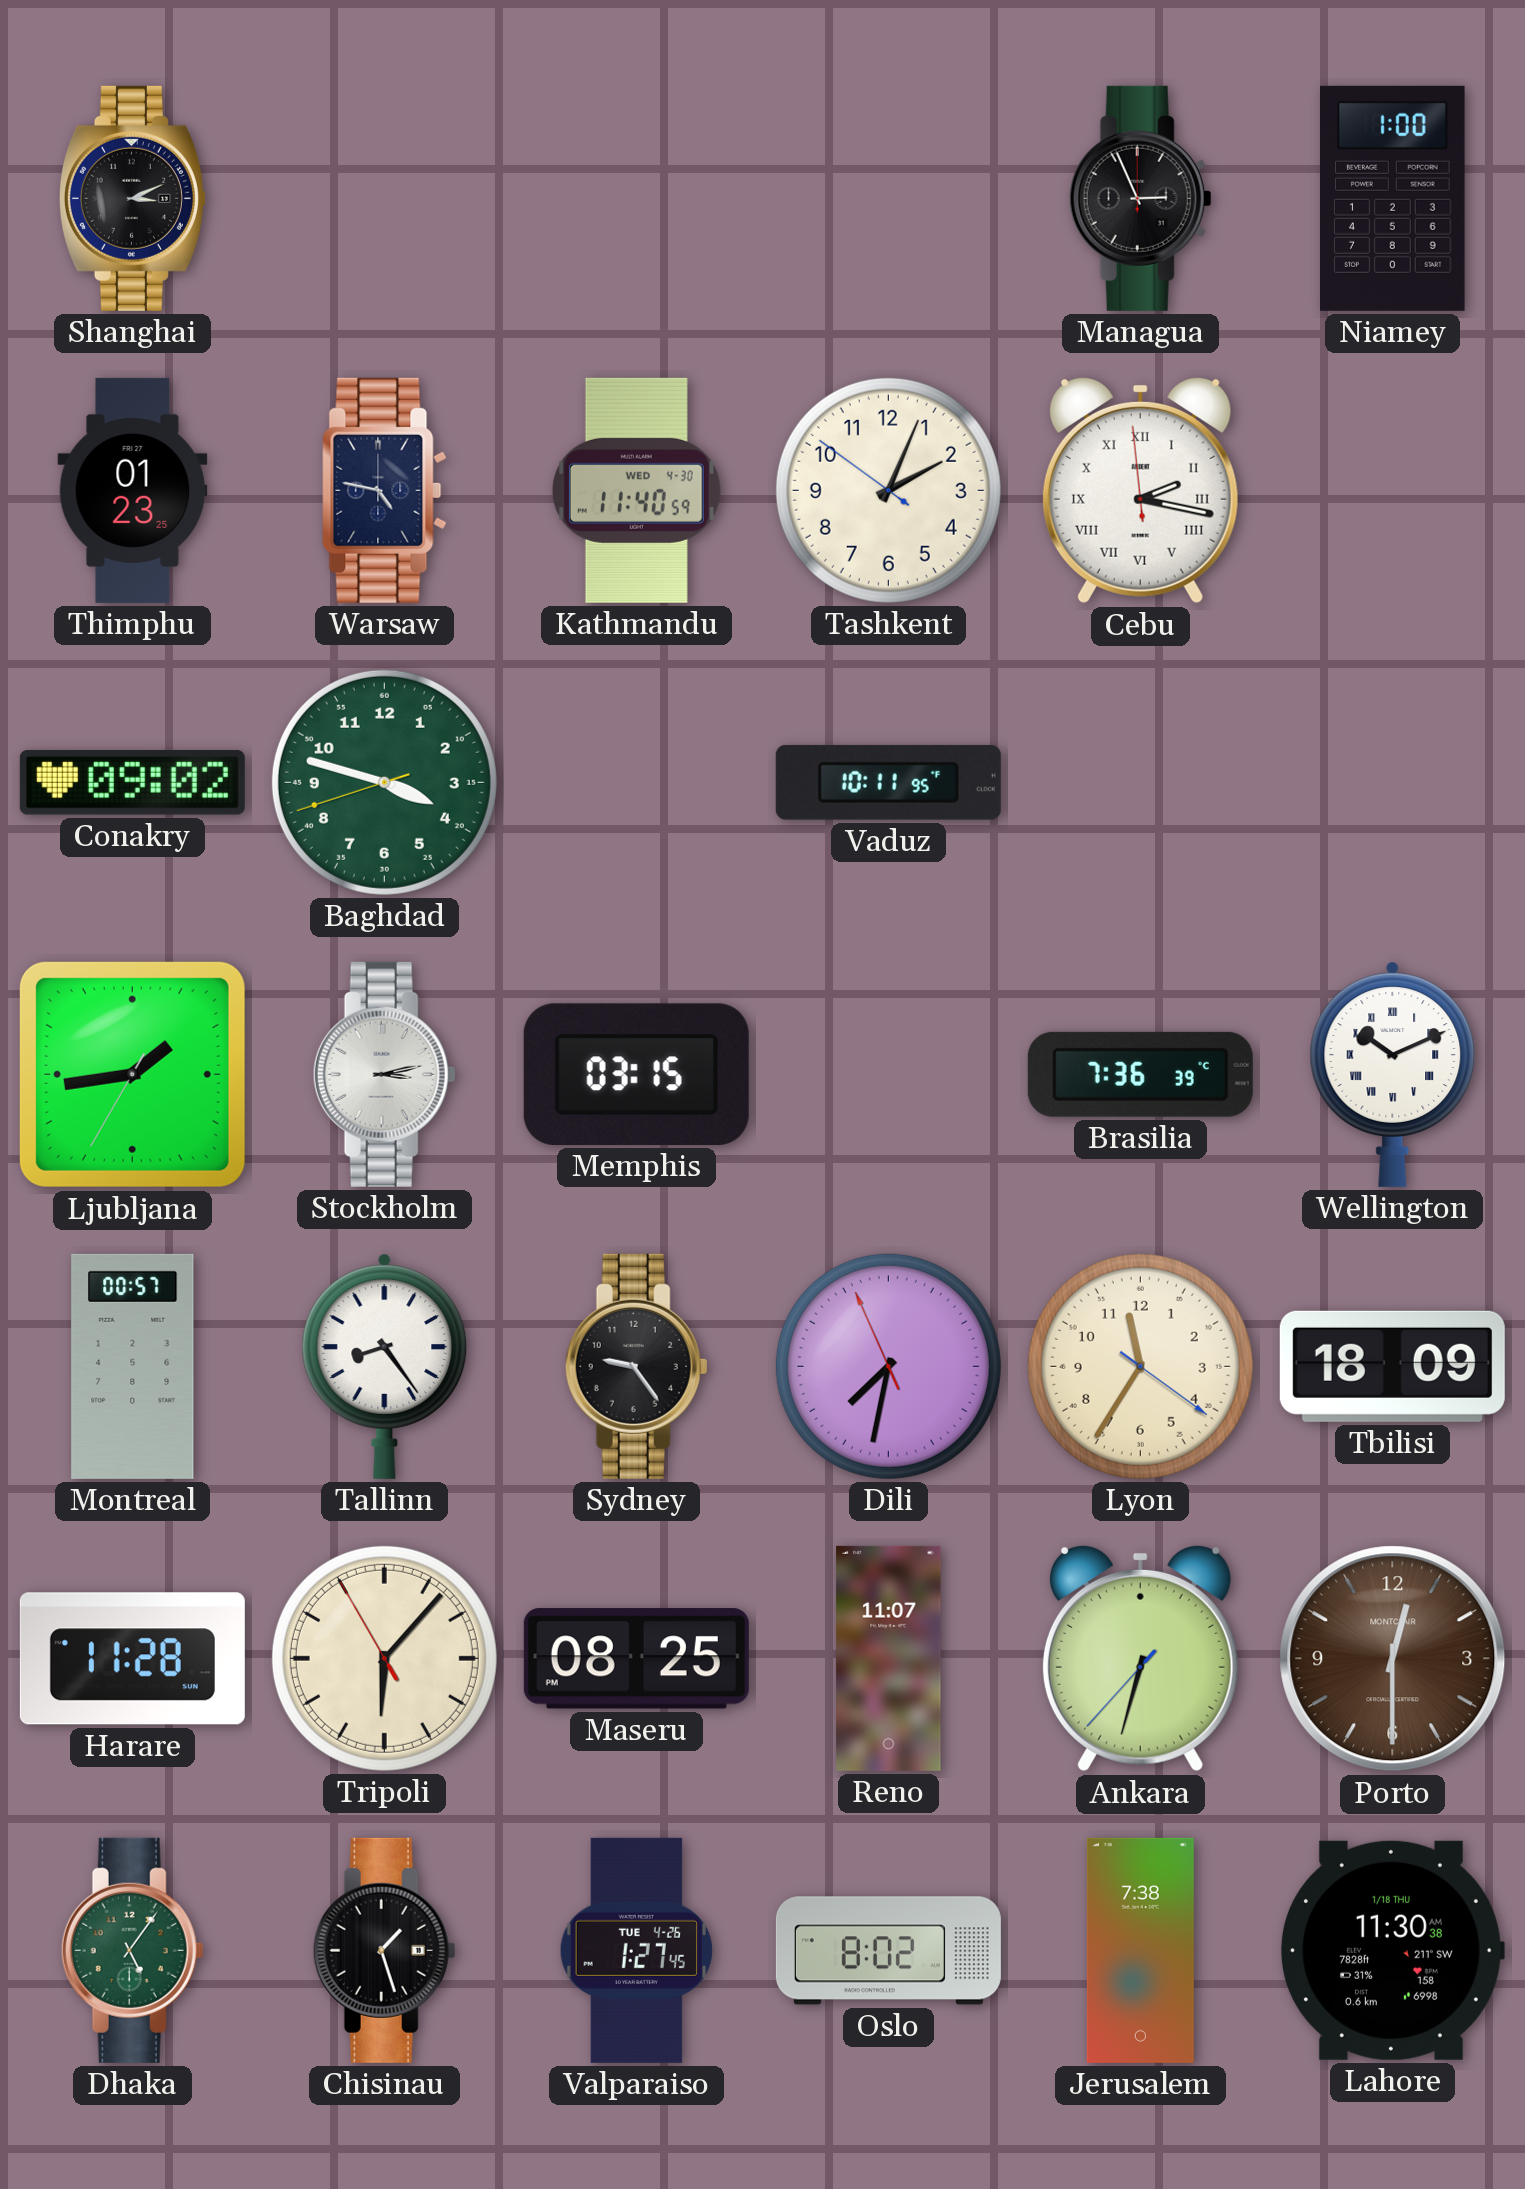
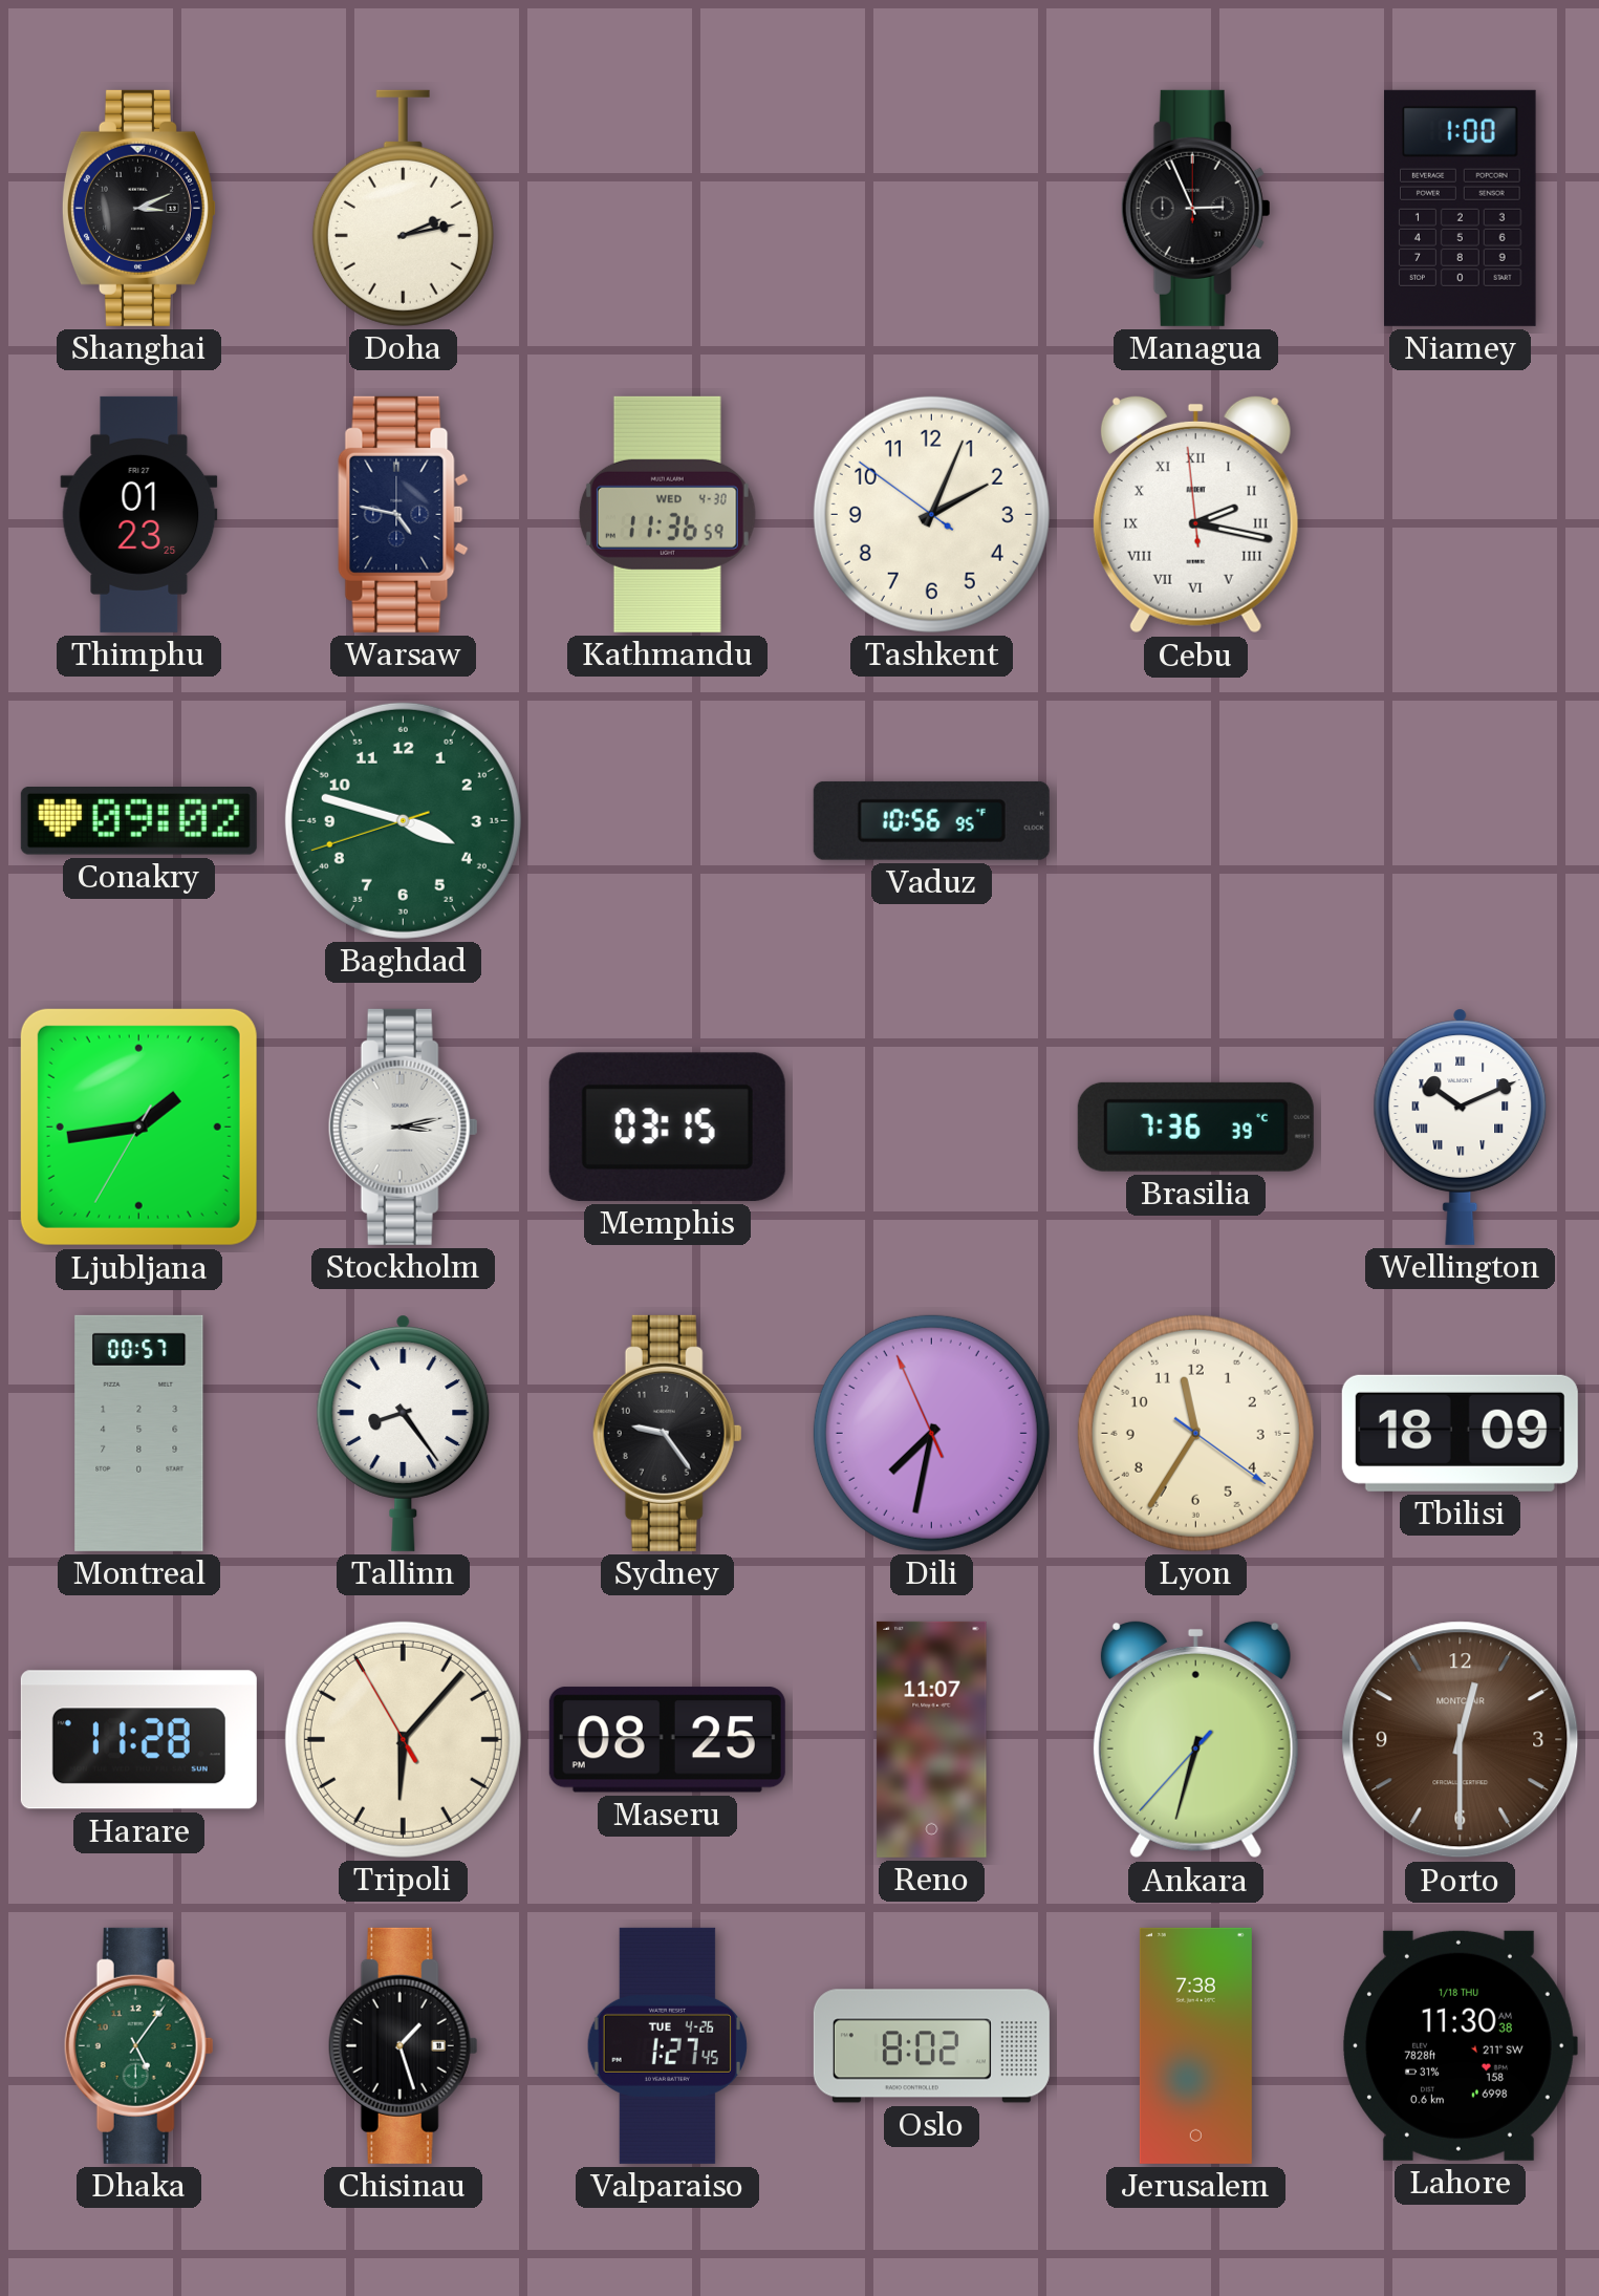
Doha: none -> 2:13 (403, 208)
Kathmandu: 11:40 -> 11:36 (667, 514)
Vaduz: 10:11 -> 10:56 (931, 820)
